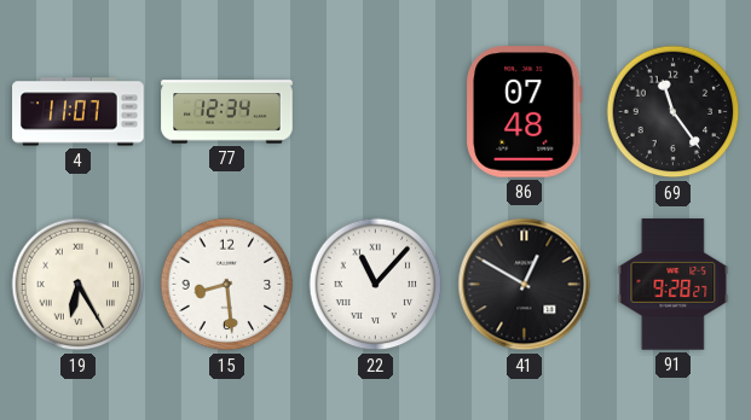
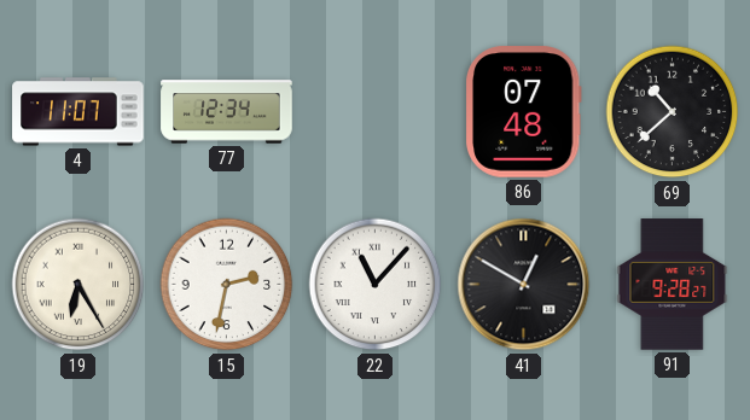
69: 11:24 -> 10:38 (673, 112)
15: 8:29 -> 2:32 (227, 285)
